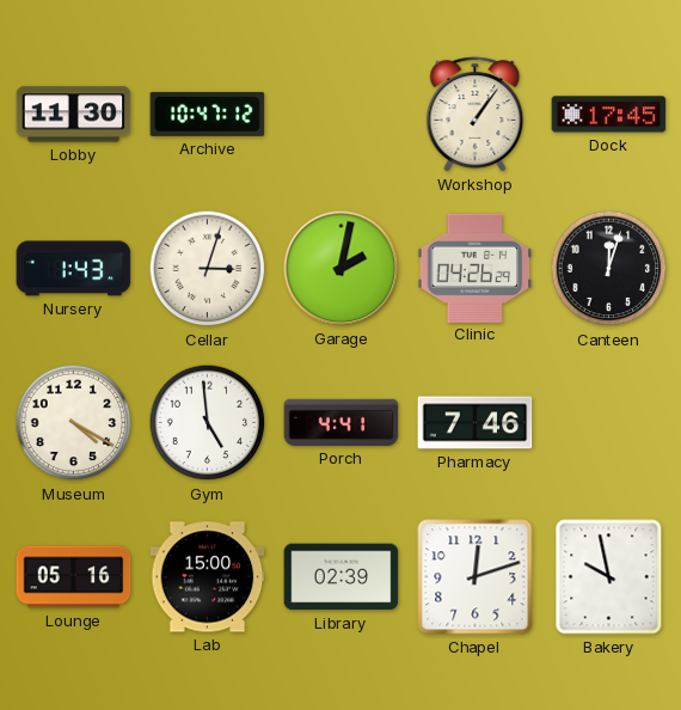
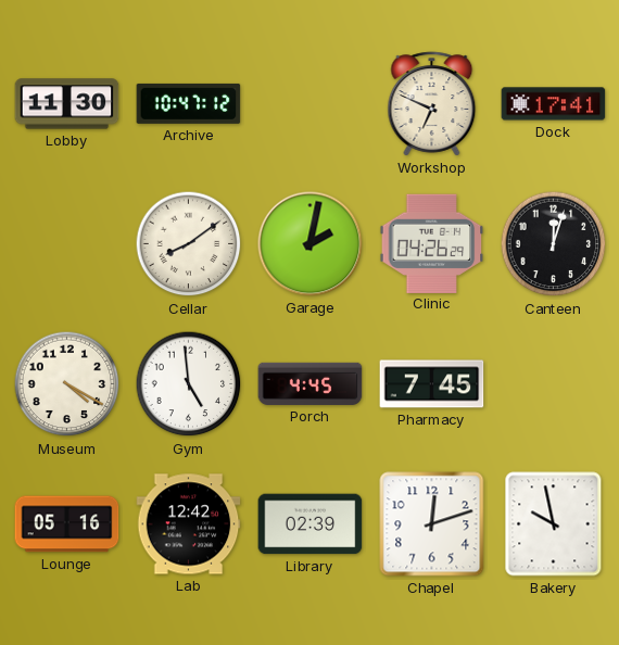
Workshop: 1:06 -> 6:49 (432, 104)
Dock: 17:45 -> 17:41 (554, 104)
Nursery: 1:43 -> none (74, 269)
Cellar: 3:03 -> 8:09 (189, 244)
Porch: 4:41 -> 4:45 (311, 383)
Pharmacy: 7:46 -> 7:45 (432, 384)
Lab: 15:00 -> 12:42 (189, 524)
